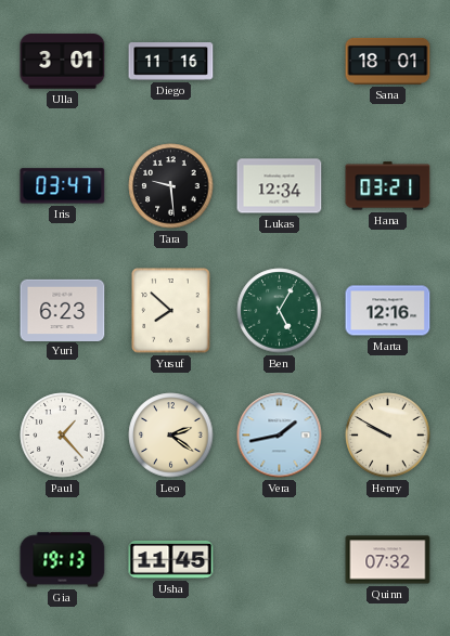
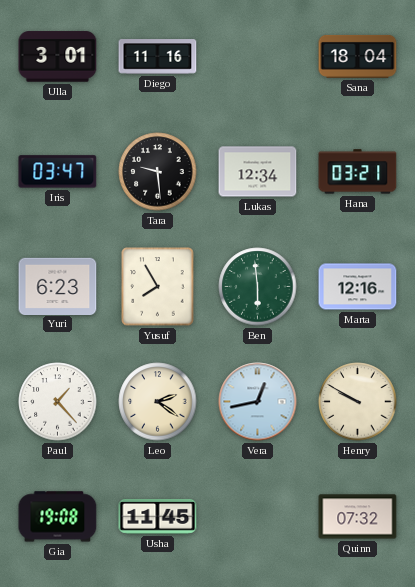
Sana: 18:01 -> 18:04 (358, 56)
Yusuf: 7:52 -> 7:55 (158, 287)
Ben: 5:05 -> 5:59 (258, 287)
Vera: 1:43 -> 12:43 (258, 402)
Gia: 19:13 -> 19:08 (58, 517)
